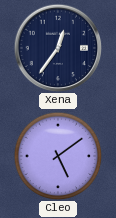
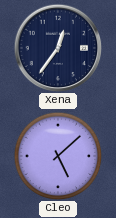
Cleo: 5:09 -> 5:08 (58, 156)
